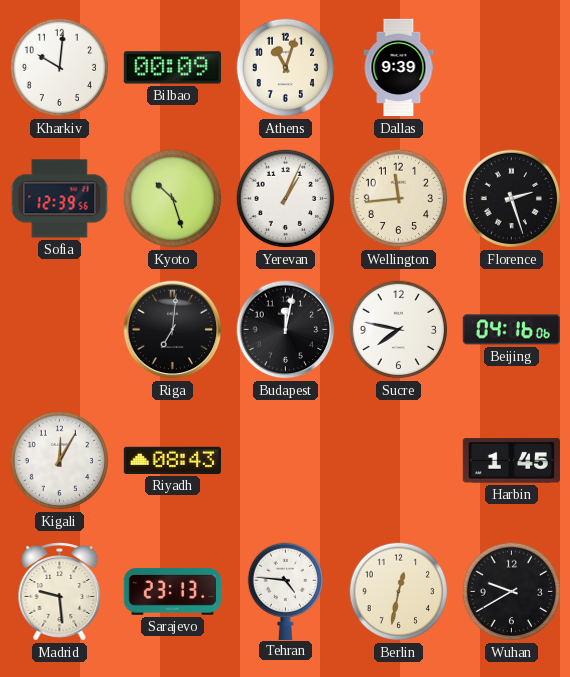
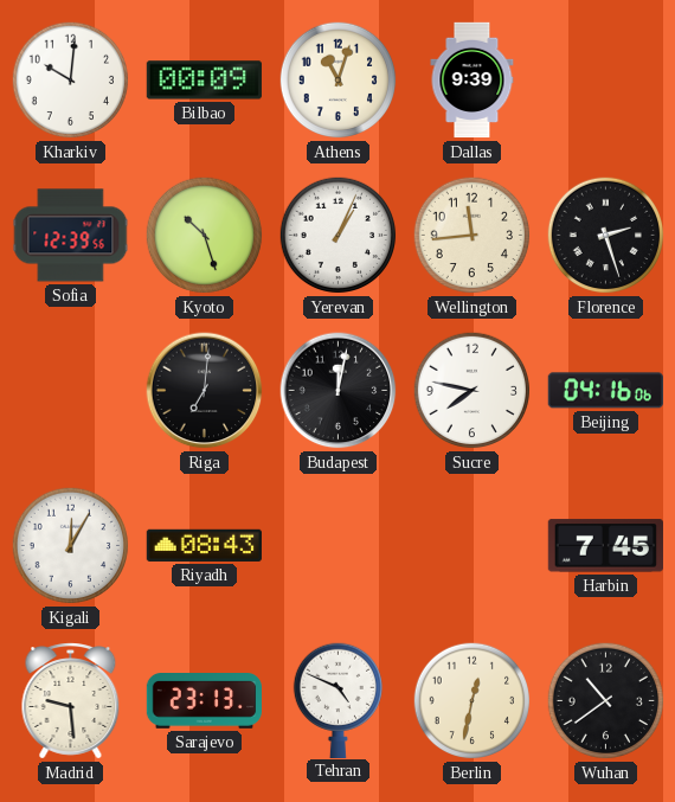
Harbin: 1:45 -> 7:45 (605, 546)
Tehran: 4:46 -> 4:49 (337, 700)
Wuhan: 9:40 -> 10:39 (606, 701)
